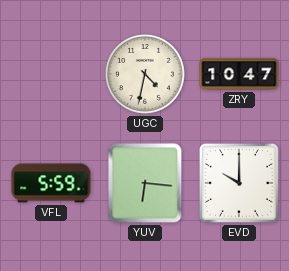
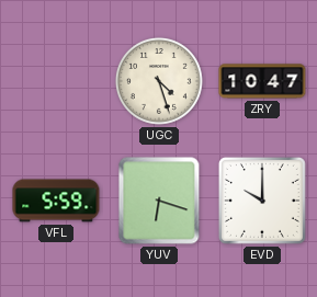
UGC: 4:32 -> 4:27 (159, 81)
YUV: 6:16 -> 6:18 (159, 201)
